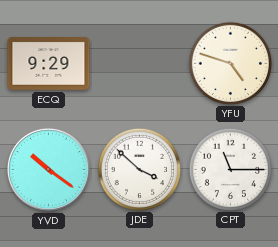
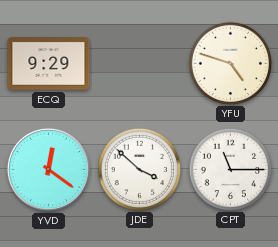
YVD: 10:21 -> 12:21 (48, 169)
